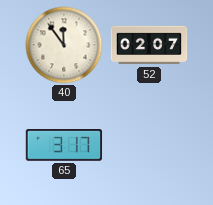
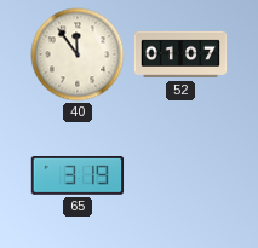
52: 02:07 -> 01:07 (180, 54)
65: 3:17 -> 3:19 (78, 177)
